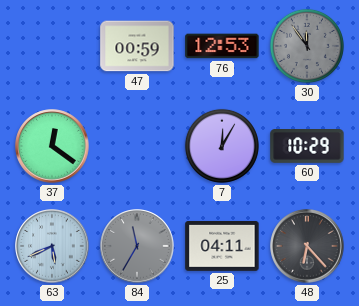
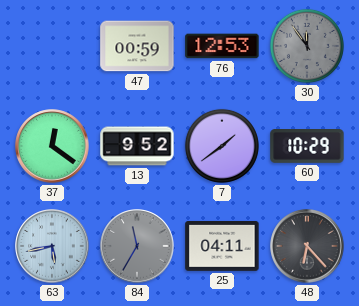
13: none -> 9:52 (137, 146)
7: 12:05 -> 1:39 (222, 146)
63: 5:41 -> 5:43 (52, 246)
